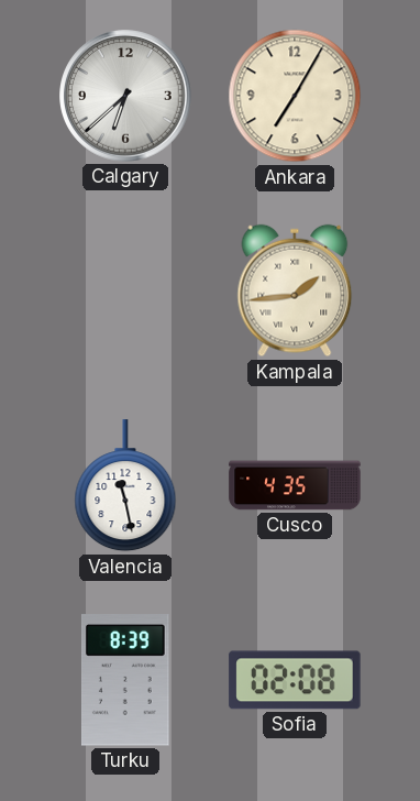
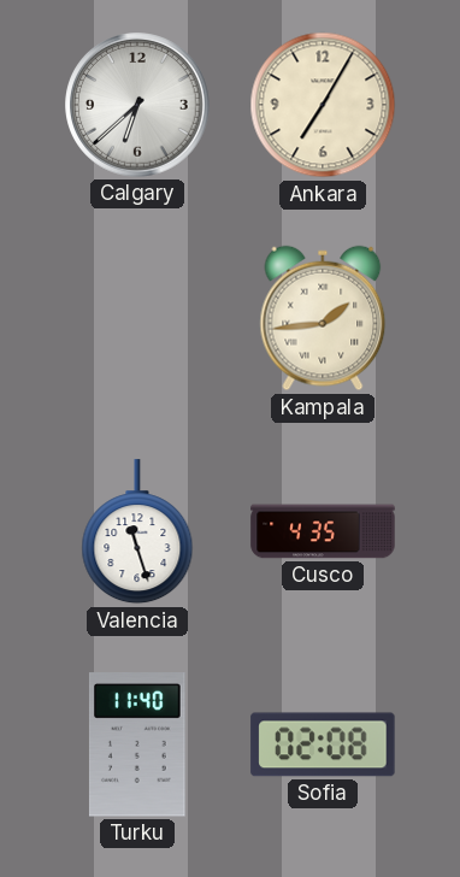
Valencia: 11:28 -> 11:27 (137, 532)
Turku: 8:39 -> 11:40 (137, 744)
